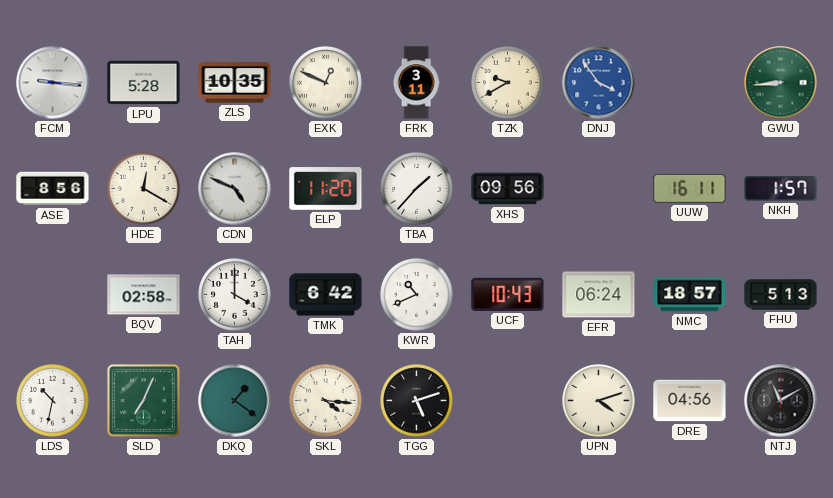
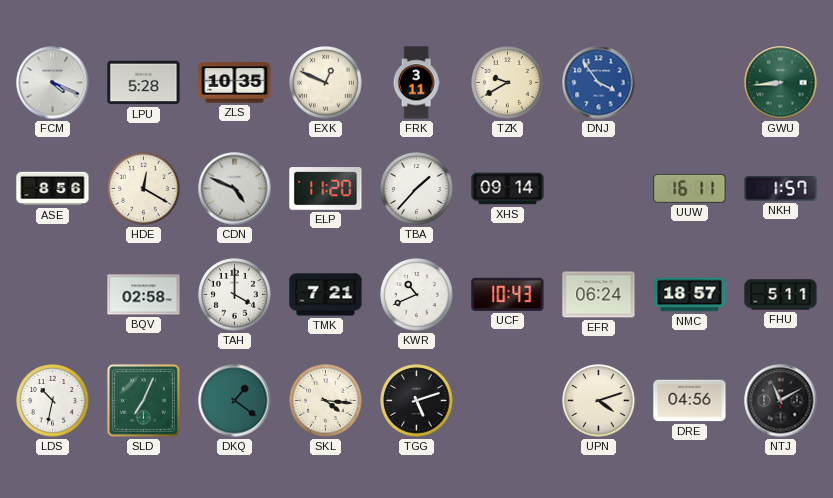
FCM: 9:16 -> 4:19 (53, 83)
XHS: 09:56 -> 09:14 (508, 189)
TMK: 6:42 -> 7:21 (326, 295)
FHU: 5:13 -> 5:11 (781, 295)
